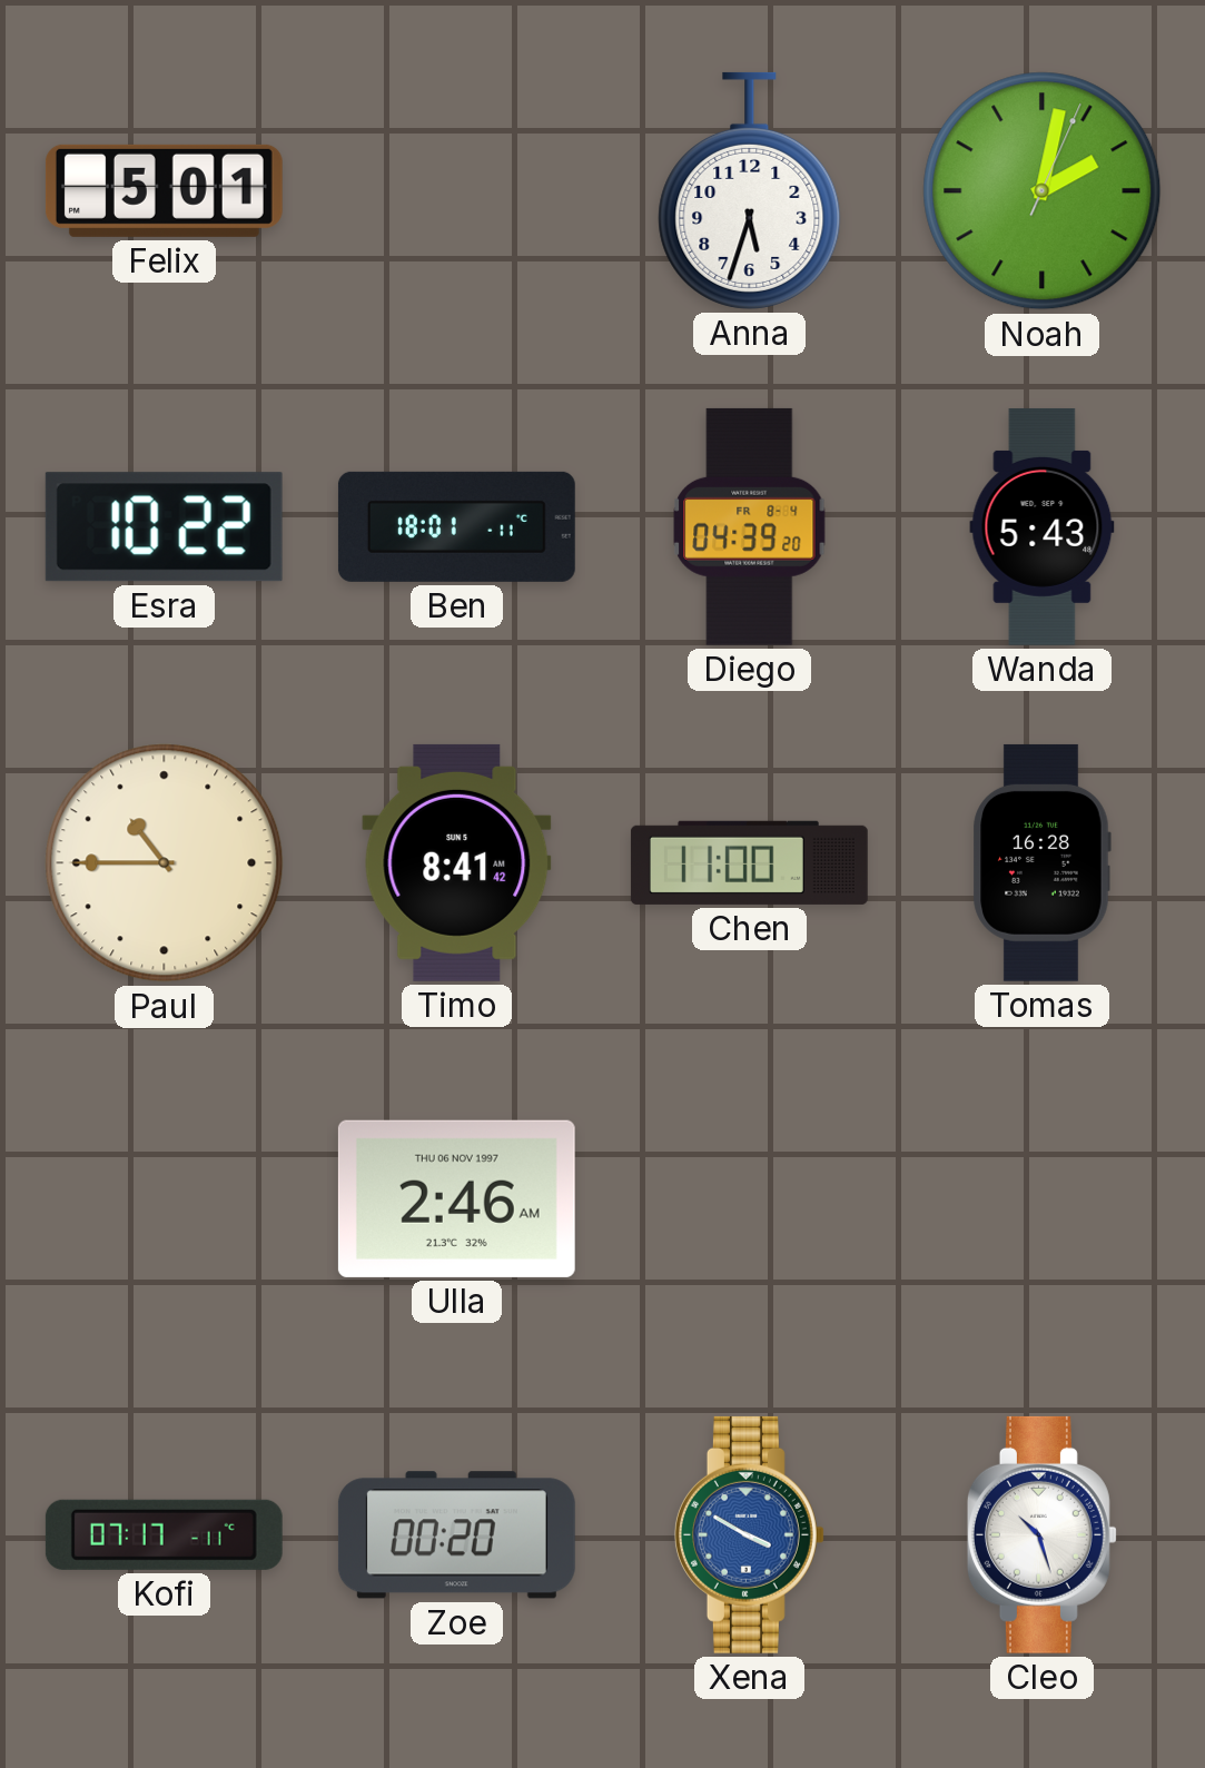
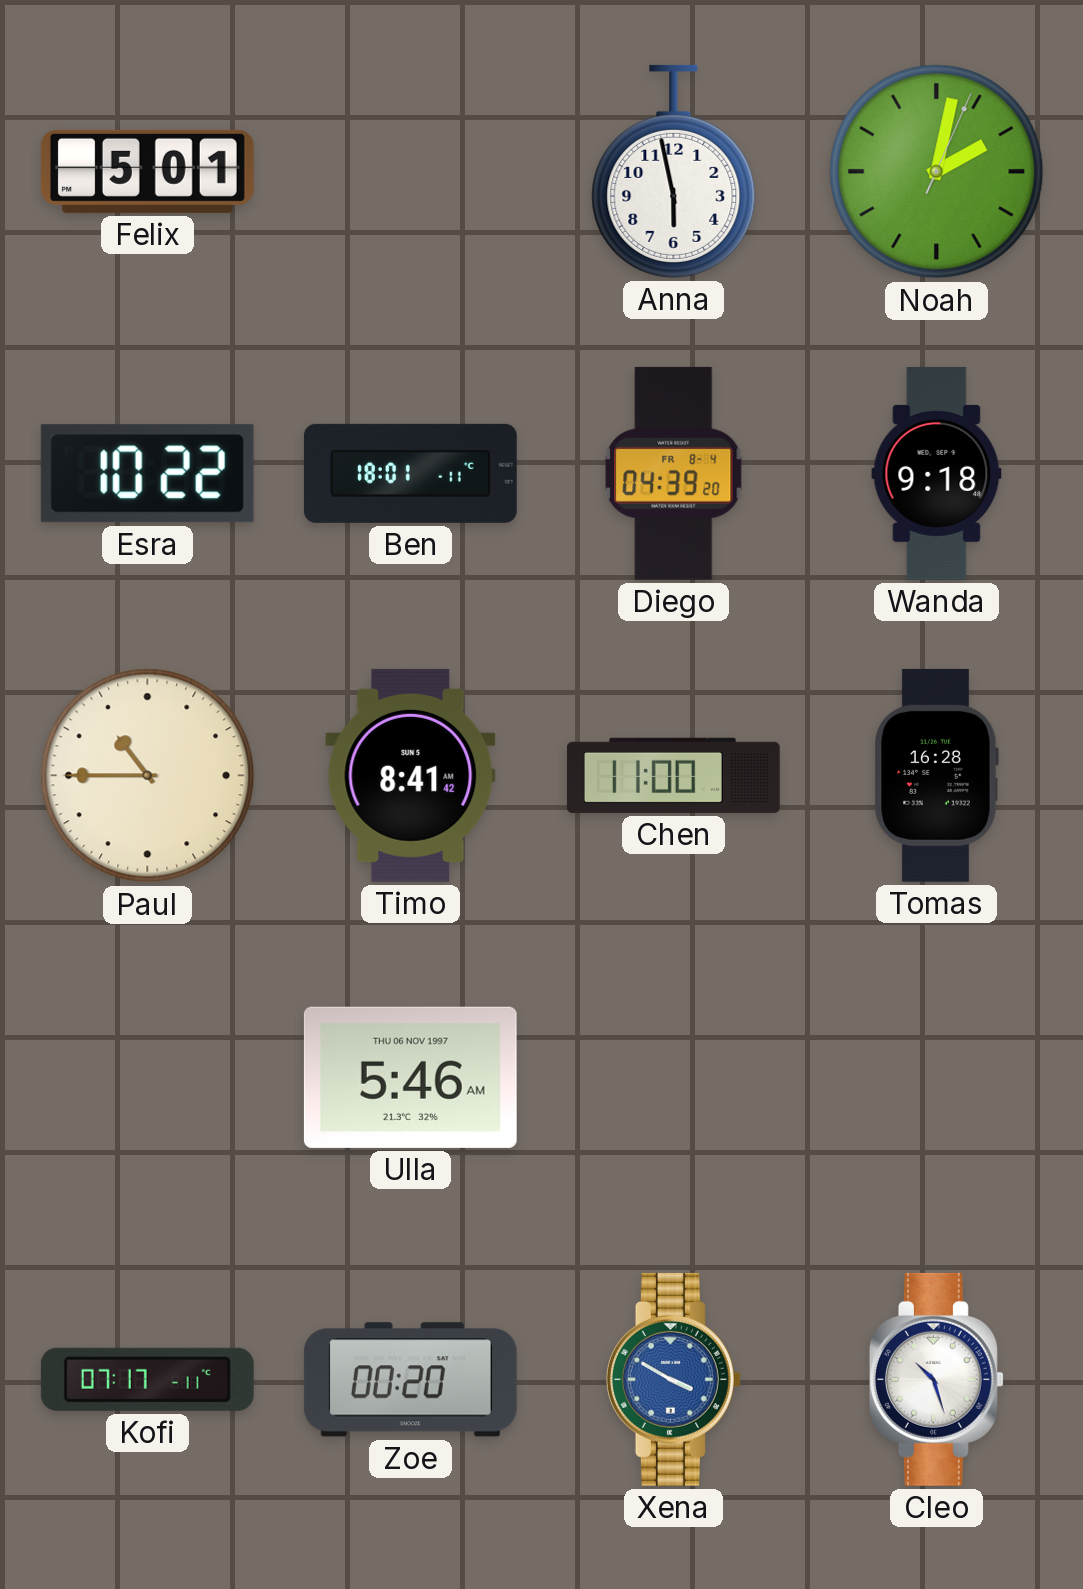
Anna: 5:33 -> 5:58 (674, 171)
Wanda: 5:43 -> 9:18 (937, 473)
Ulla: 2:46 -> 5:46 (410, 1077)
